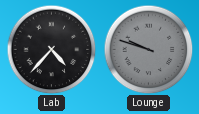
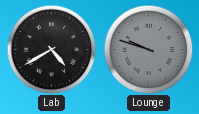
Lab: 4:37 -> 4:40 (51, 49)
